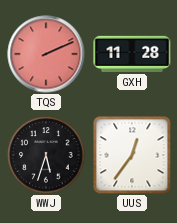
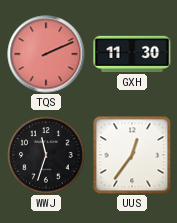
GXH: 11:28 -> 11:30 (132, 54)
WWJ: 5:33 -> 11:33 (46, 155)
